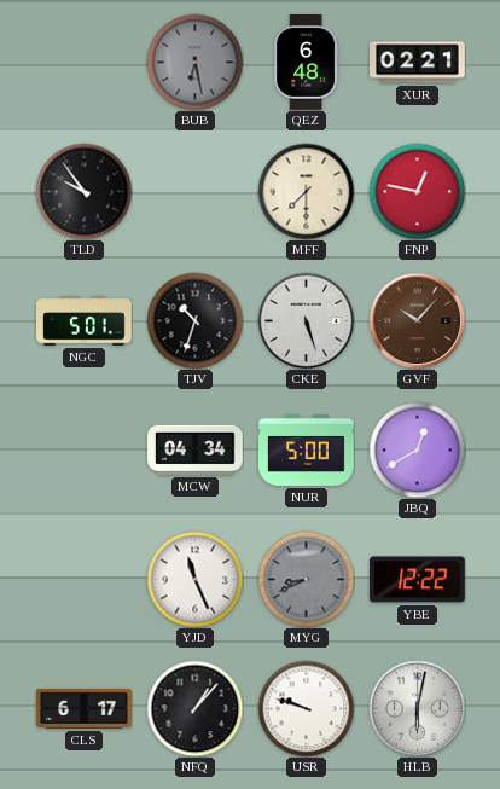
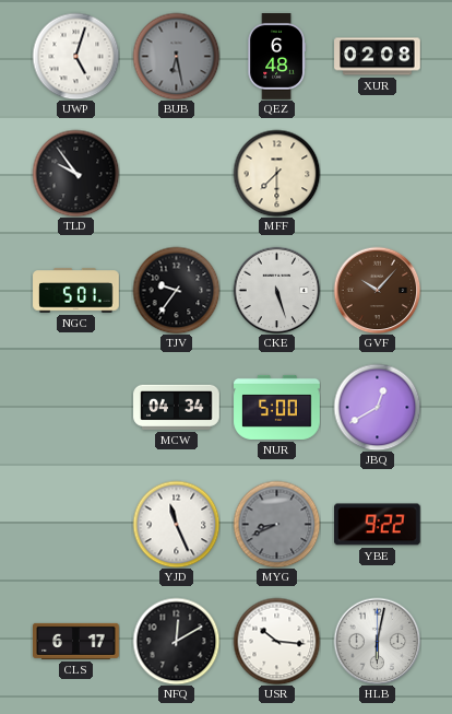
UWP: none -> 5:03 (75, 56)
XUR: 02:21 -> 02:08 (378, 57)
FNP: 12:47 -> none (417, 191)
TJV: 10:33 -> 9:36 (176, 290)
YBE: 12:22 -> 9:22 (378, 525)
NFQ: 1:07 -> 12:10 (176, 641)
USR: 9:48 -> 10:16 (276, 641)
